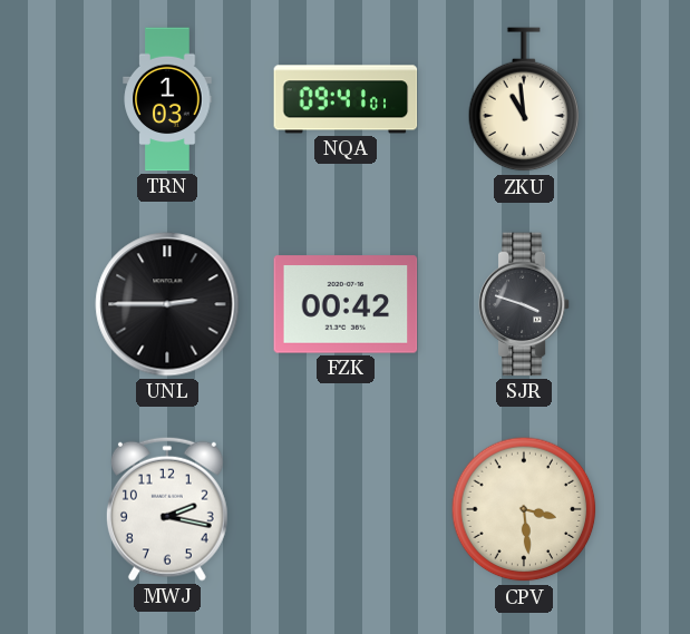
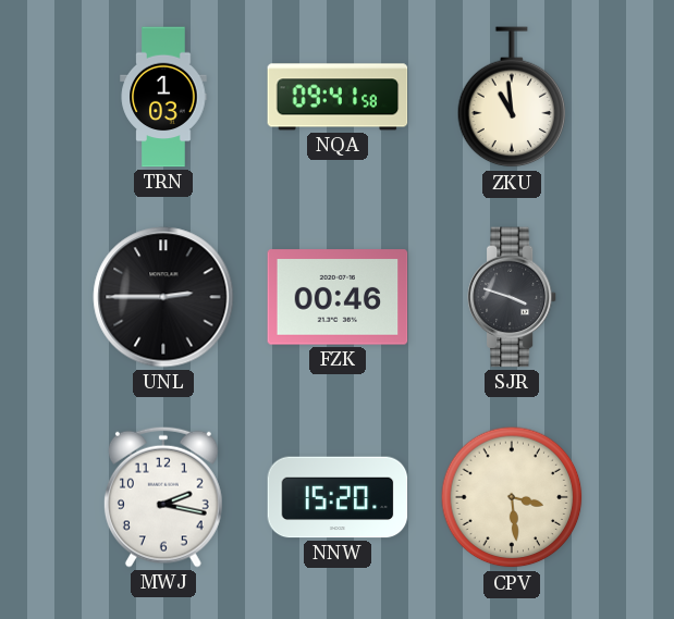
NQA: 09:41:01 -> 09:41:58 (338, 97)
FZK: 00:42 -> 00:46 (338, 297)
NNW: none -> 15:20 (338, 497)
